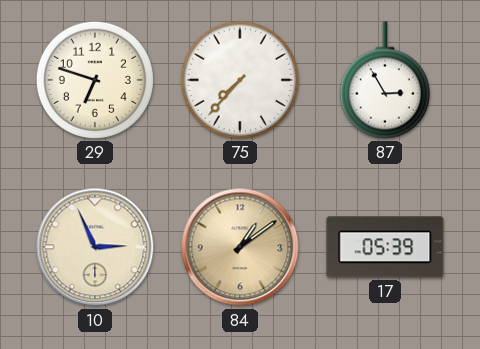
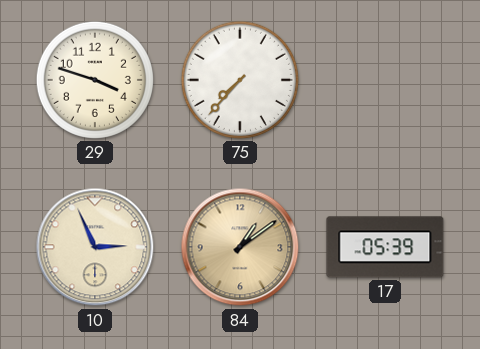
29: 6:48 -> 3:48 (95, 80)
87: 2:55 -> none (385, 80)
